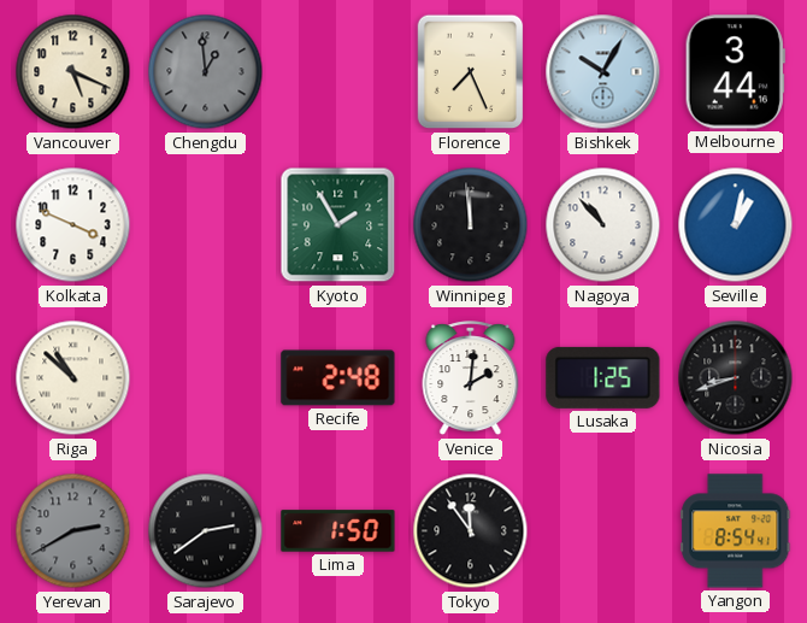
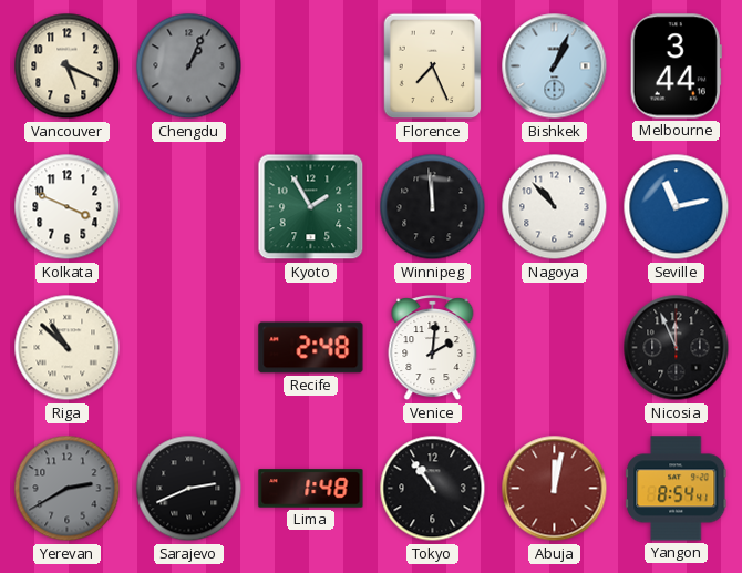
Chengdu: 12:59 -> 1:04 (189, 66)
Bishkek: 10:05 -> 1:04 (555, 66)
Seville: 1:02 -> 11:13 (677, 207)
Lusaka: 1:25 -> none (603, 377)
Nicosia: 8:42 -> 11:56 (677, 348)
Sarajevo: 2:39 -> 2:41 (189, 489)
Lima: 1:50 -> 1:48 (311, 489)
Tokyo: 11:54 -> 10:54 (433, 489)
Abuja: none -> 12:02 (555, 489)
